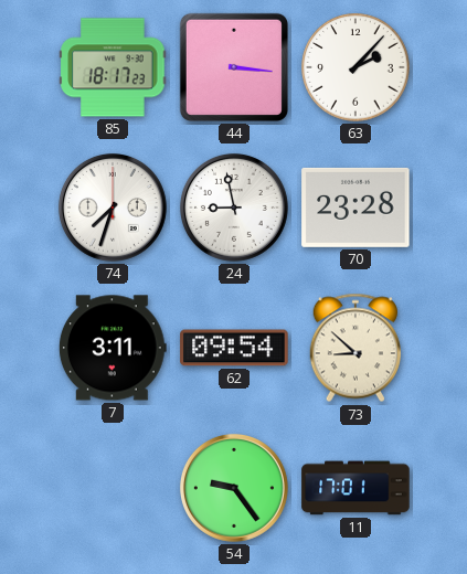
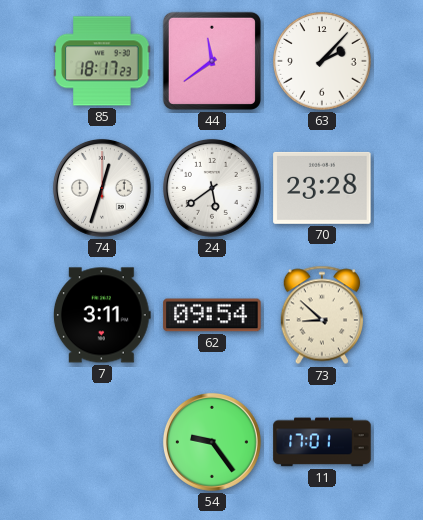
44: 3:16 -> 11:39 (212, 61)
74: 7:33 -> 12:33 (102, 188)
24: 8:58 -> 5:39 (212, 188)
